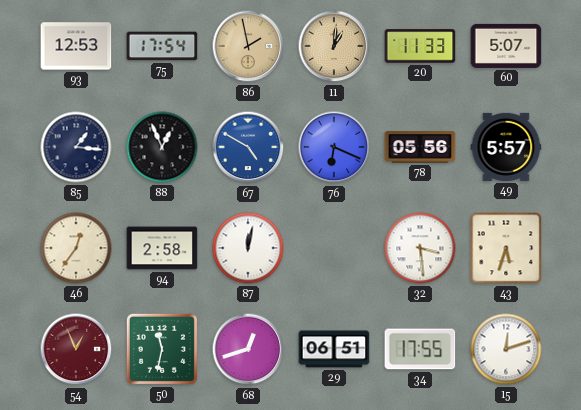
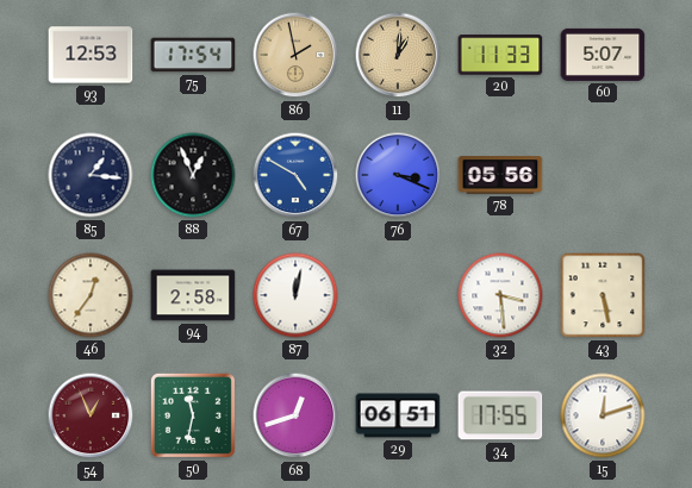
76: 6:19 -> 3:19 (398, 175)
49: 5:57 -> none (506, 147)
43: 5:33 -> 5:28 (603, 295)
